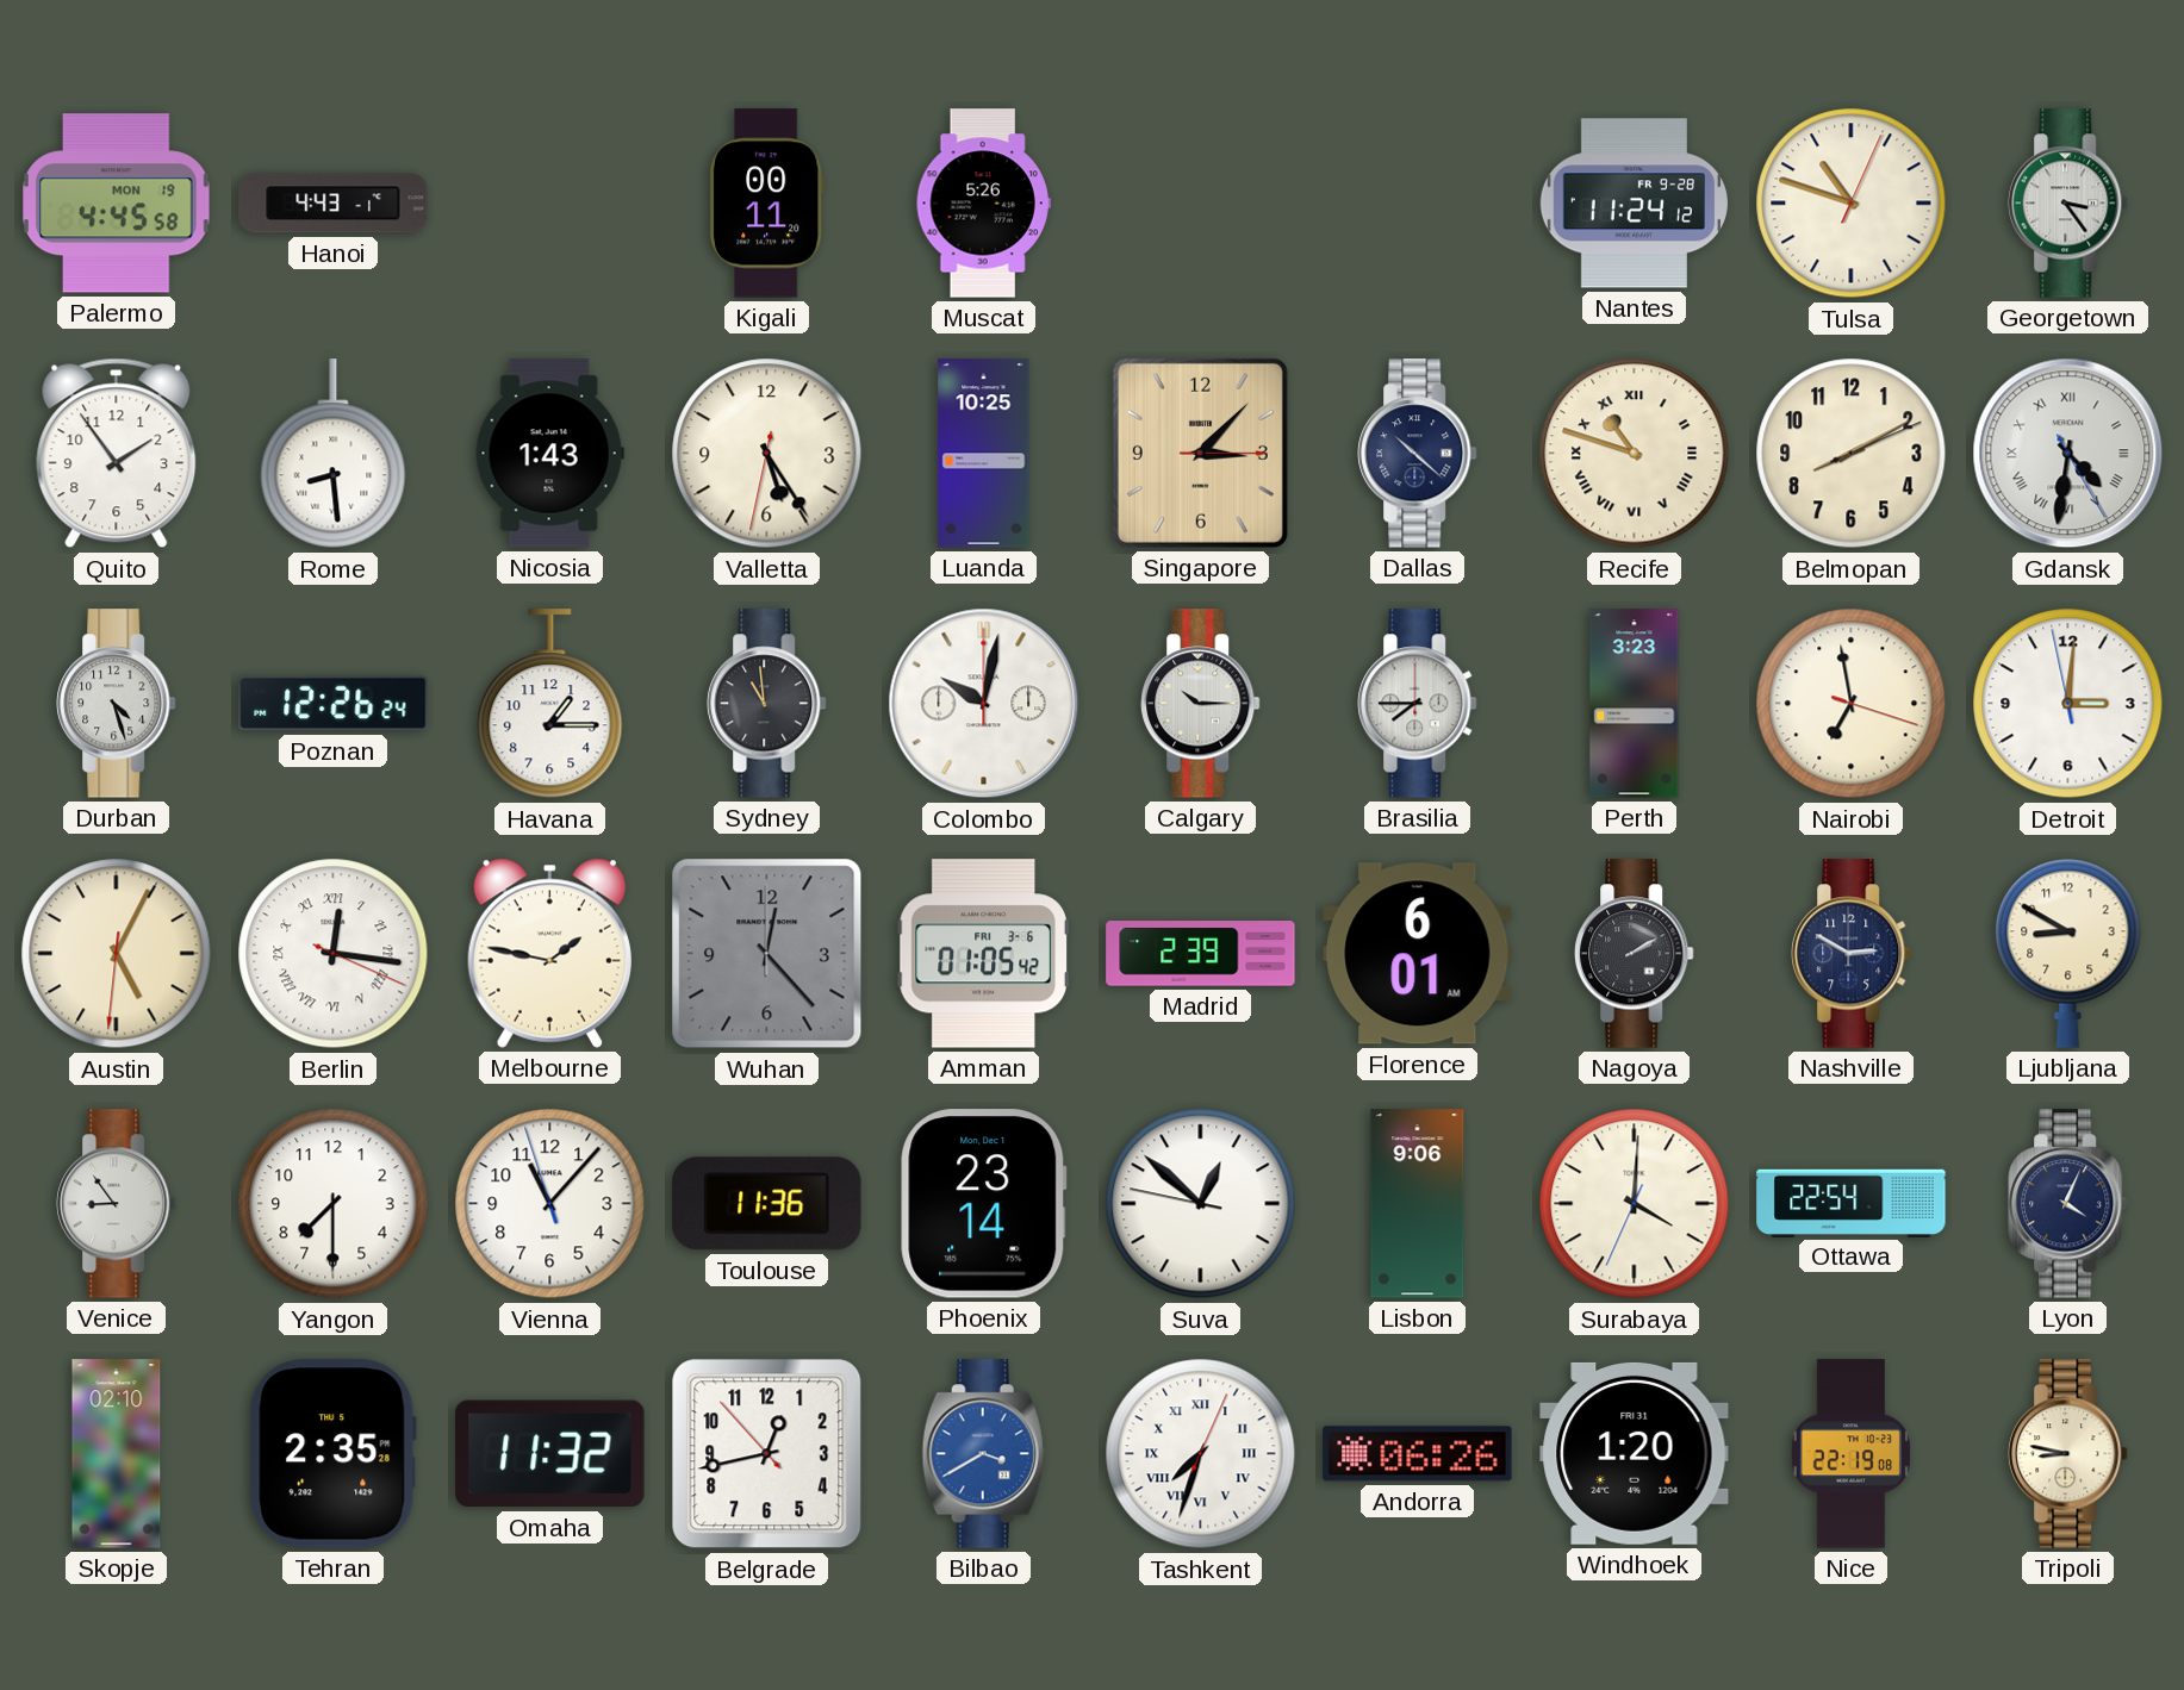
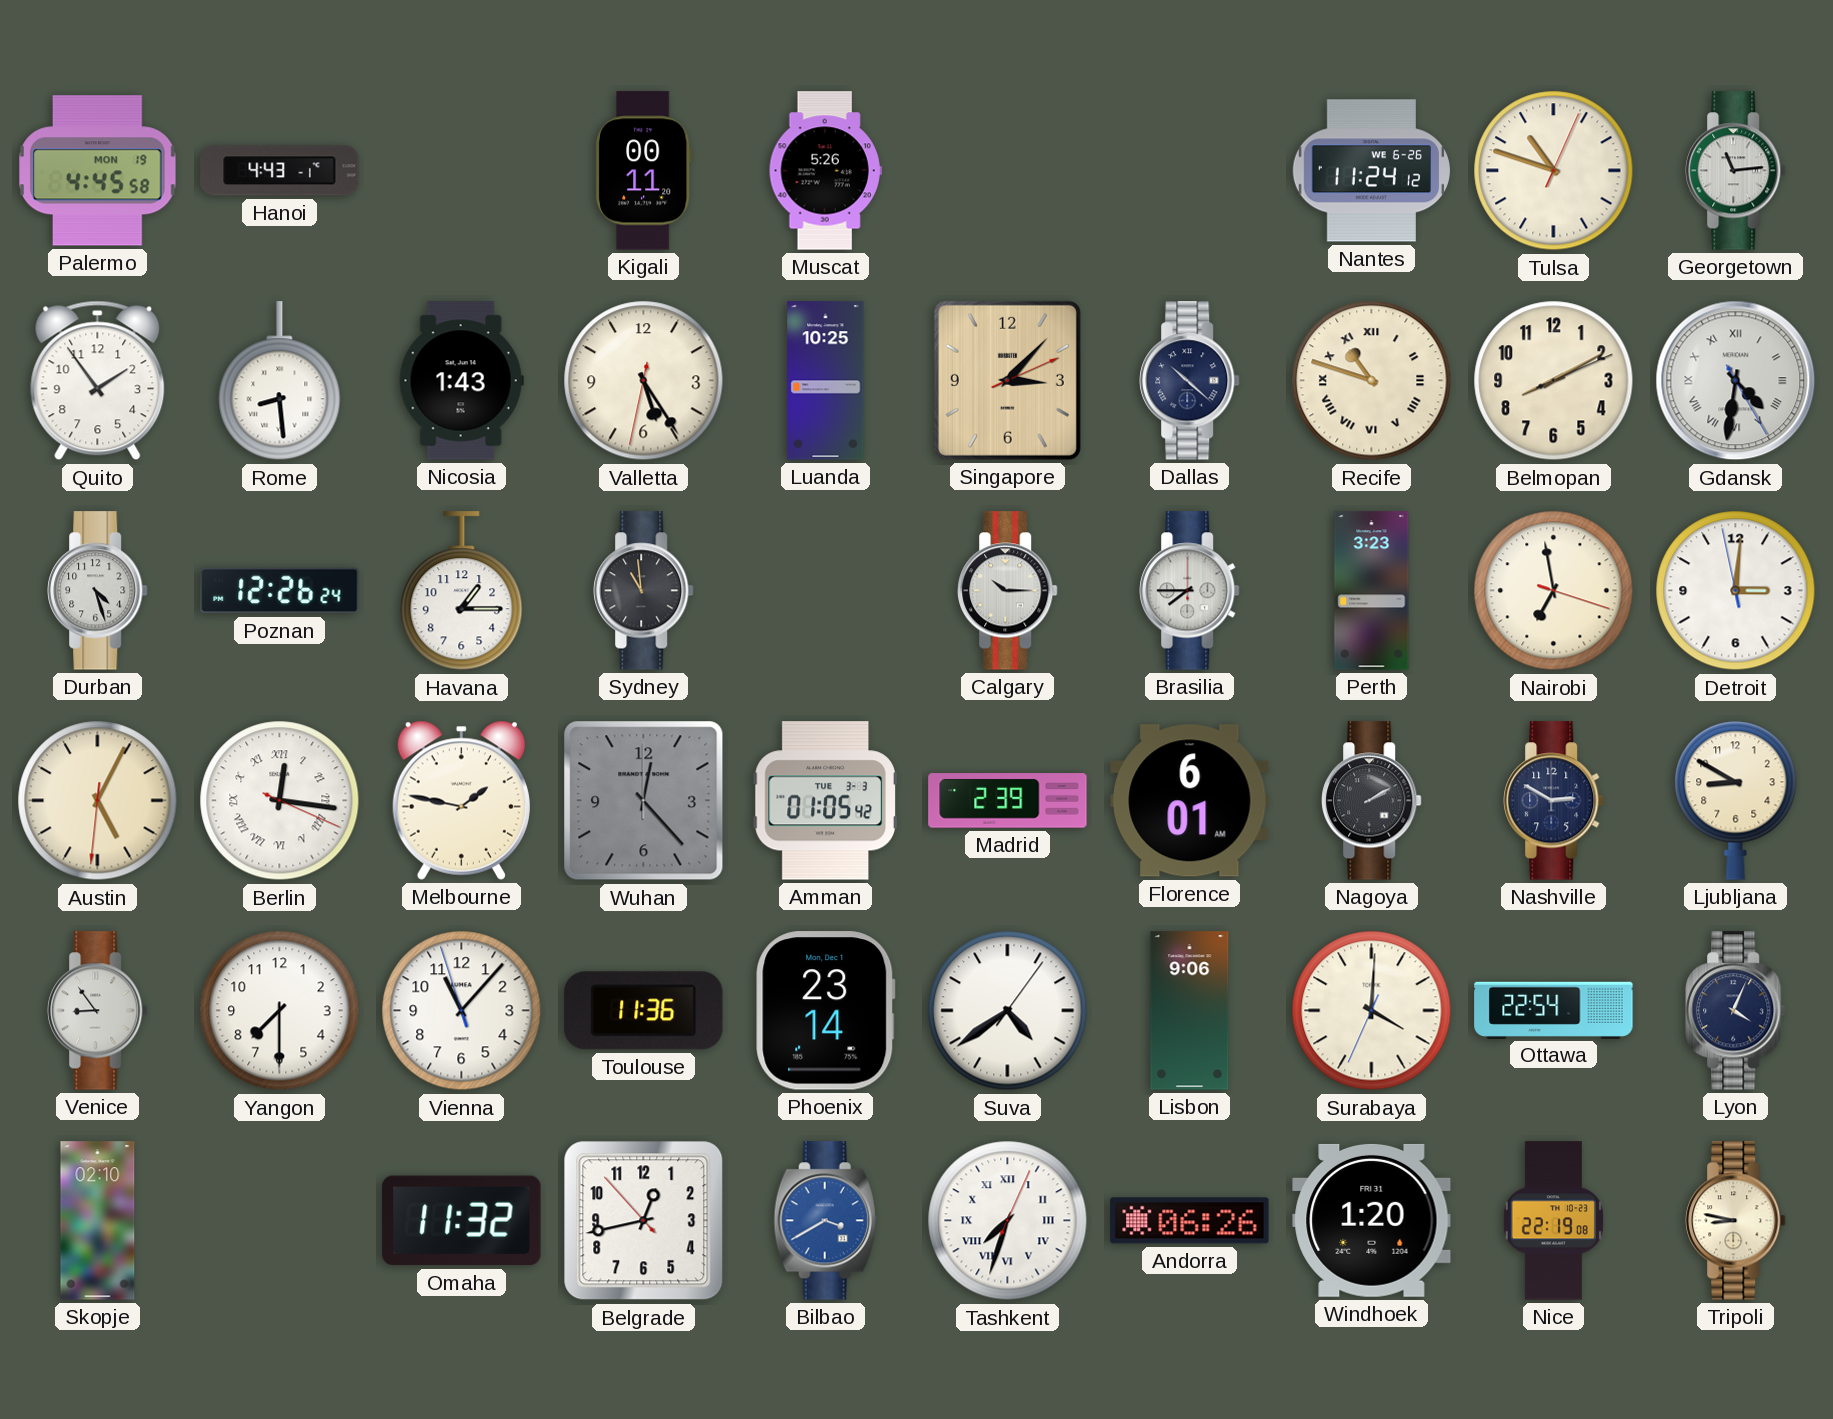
Nantes date: FR 9-28 -> WE 6-26 (1371, 171)
Georgetown: 3:24 -> 11:14 (1736, 171)
Singapore: 3:07:15 -> 3:07:11 (1007, 380)
Colombo: 10:02 -> none (984, 704)
Amman date: FRI 3-6 -> TUE 3-3 (825, 801)
Suva: 12:51 -> 4:39 (1008, 1011)
Tehran: 2:35 -> none (334, 1454)
